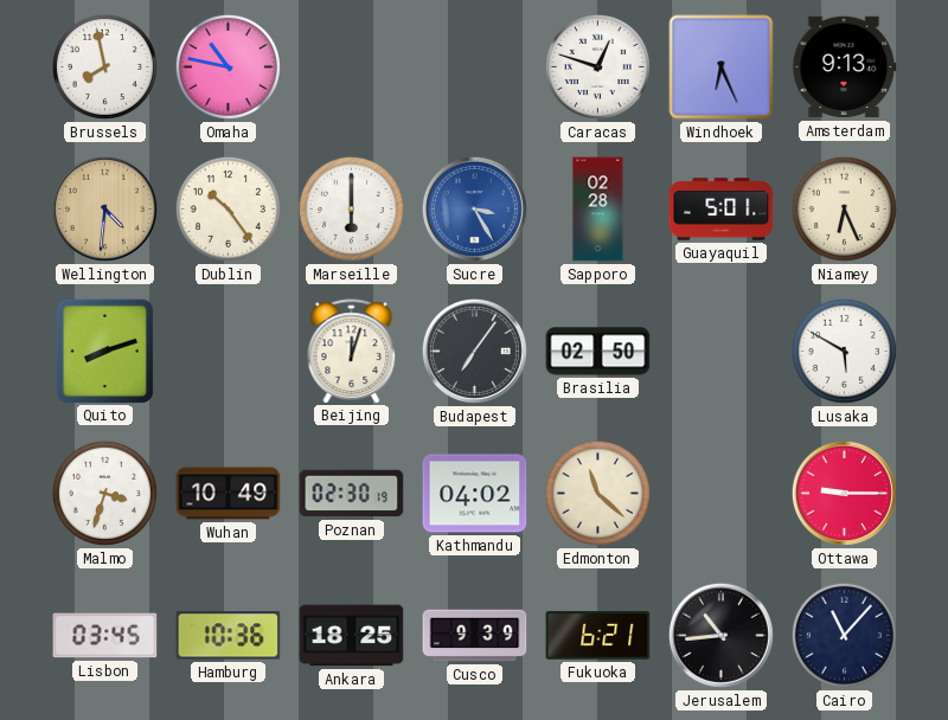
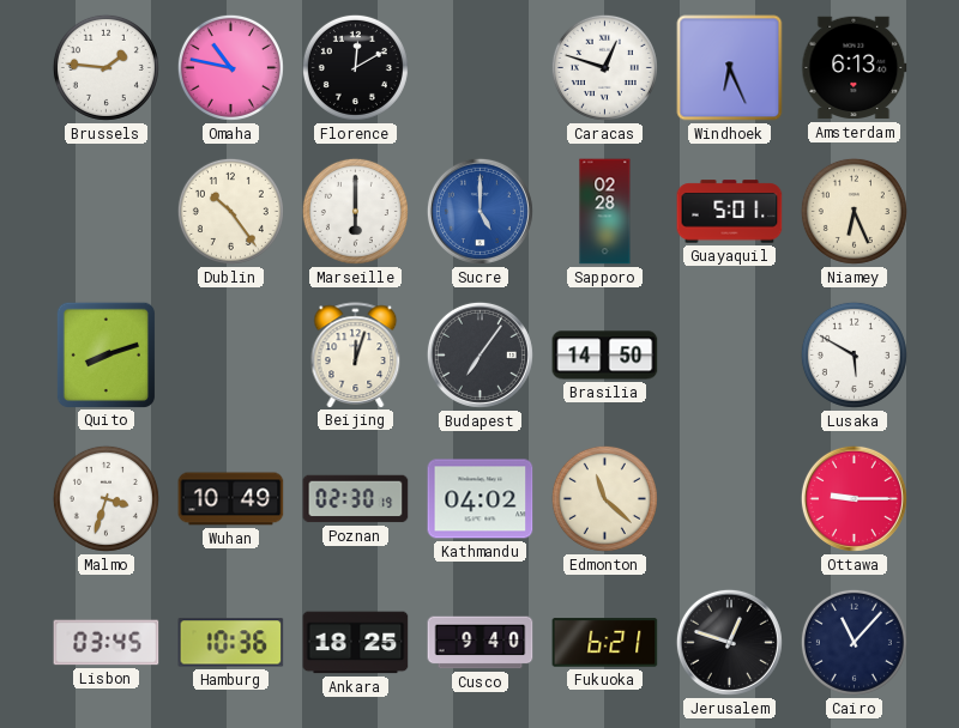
Brussels: 7:58 -> 1:46 (105, 67)
Florence: none -> 12:10 (355, 67)
Amsterdam: 9:13 -> 6:13 (855, 68)
Wellington: 4:31 -> none (104, 208)
Sucre: 3:25 -> 5:00 (479, 211)
Brasilia: 02:50 -> 14:50 (605, 356)
Cusco: 9:39 -> 9:40 (481, 643)
Jerusalem: 10:44 -> 12:48 (729, 642)
